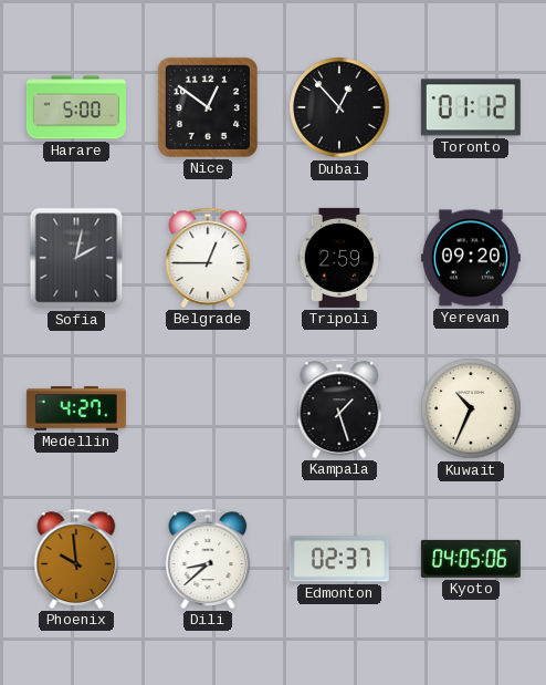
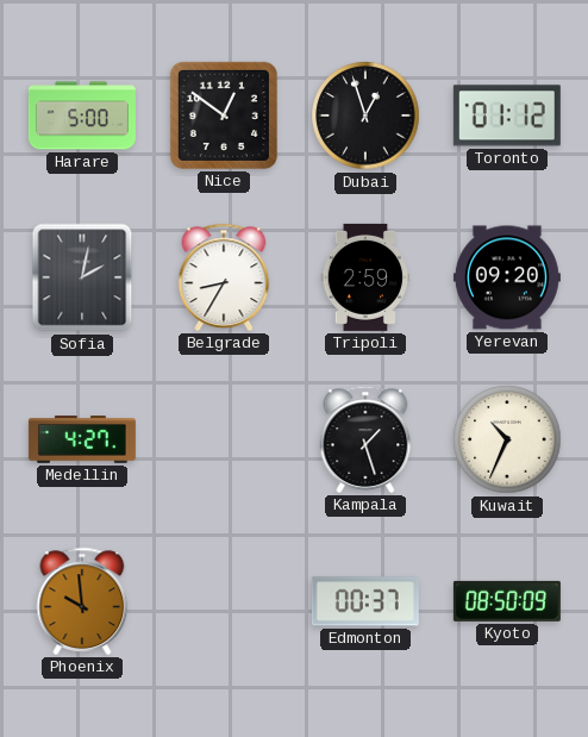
Dubai: 12:53 -> 12:57 (365, 115)
Belgrade: 12:45 -> 8:35 (224, 277)
Dili: 8:38 -> none (208, 559)
Edmonton: 02:37 -> 00:37 (365, 601)
Kyoto: 04:05 -> 08:50 (507, 601)
